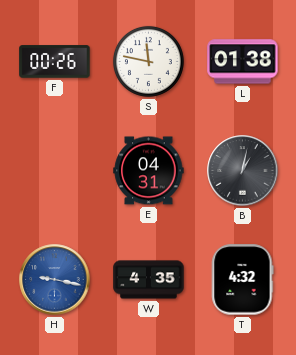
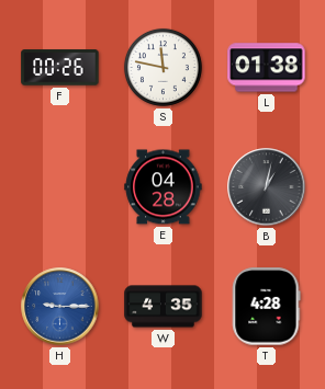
E: 04:31 -> 04:28 (164, 187)
H: 9:17 -> 9:15 (60, 307)
T: 4:32 -> 4:28 (267, 307)
